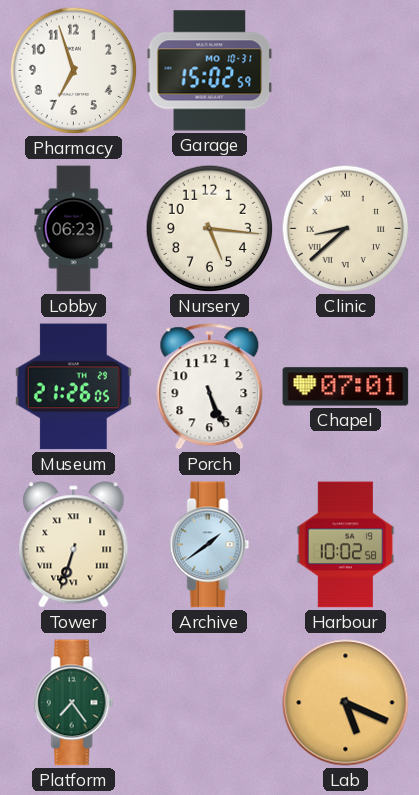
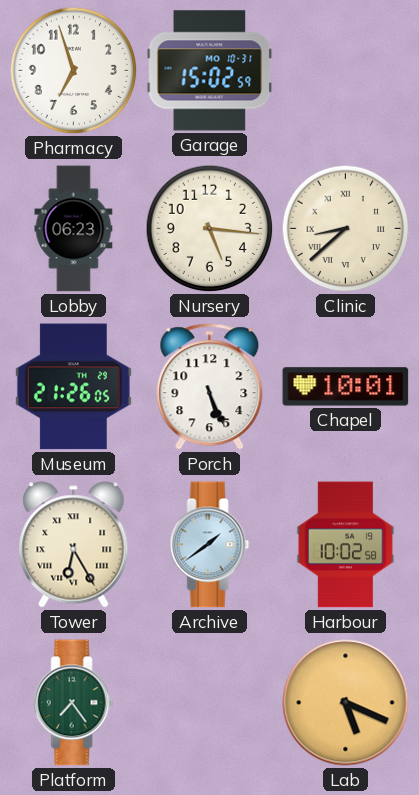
Chapel: 07:01 -> 10:01 (346, 387)
Tower: 6:33 -> 6:25 (74, 545)
